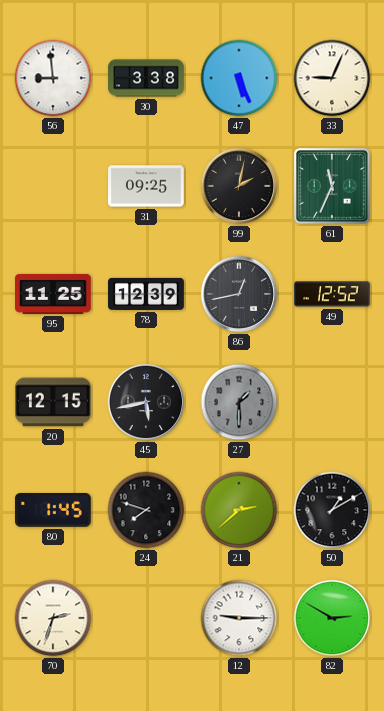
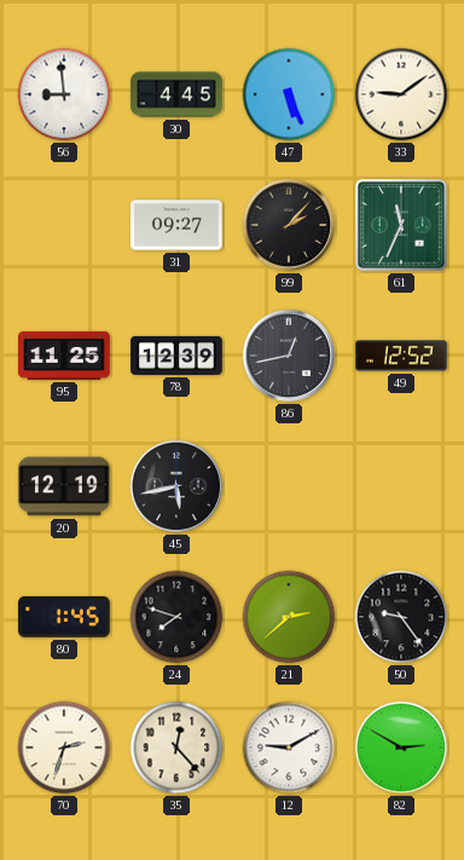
30: 3:38 -> 4:45 (176, 94)
33: 9:04 -> 9:09 (401, 94)
31: 09:25 -> 09:27 (178, 225)
99: 2:02 -> 2:07 (289, 225)
20: 12:15 -> 12:19 (65, 486)
27: 1:30 -> none (239, 402)
50: 1:10 -> 9:24 (401, 617)
35: none -> 12:23 (176, 748)
12: 9:15 -> 9:10 (289, 748)
